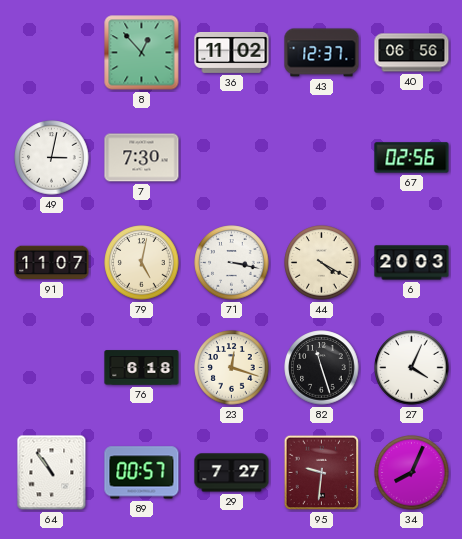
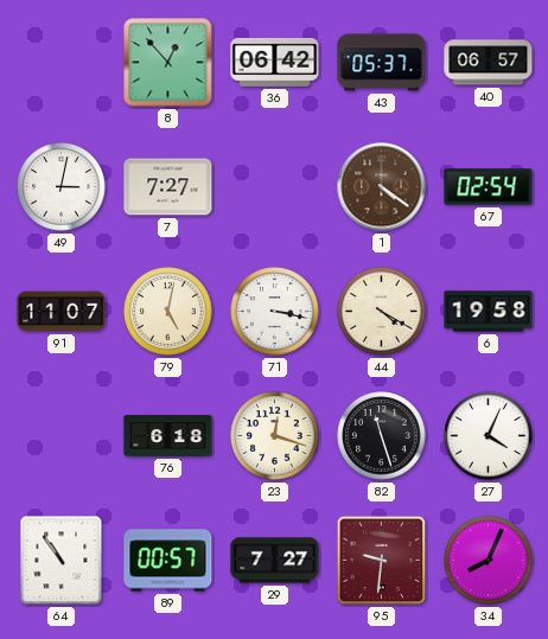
36: 11:02 -> 06:42 (275, 62)
43: 12:37 -> 05:37 (382, 63)
40: 06:56 -> 06:57 (489, 63)
7: 7:30 -> 7:27 (168, 187)
1: none -> 4:21 (382, 187)
67: 02:56 -> 02:54 (489, 187)
6: 20:03 -> 19:58 (489, 312)
